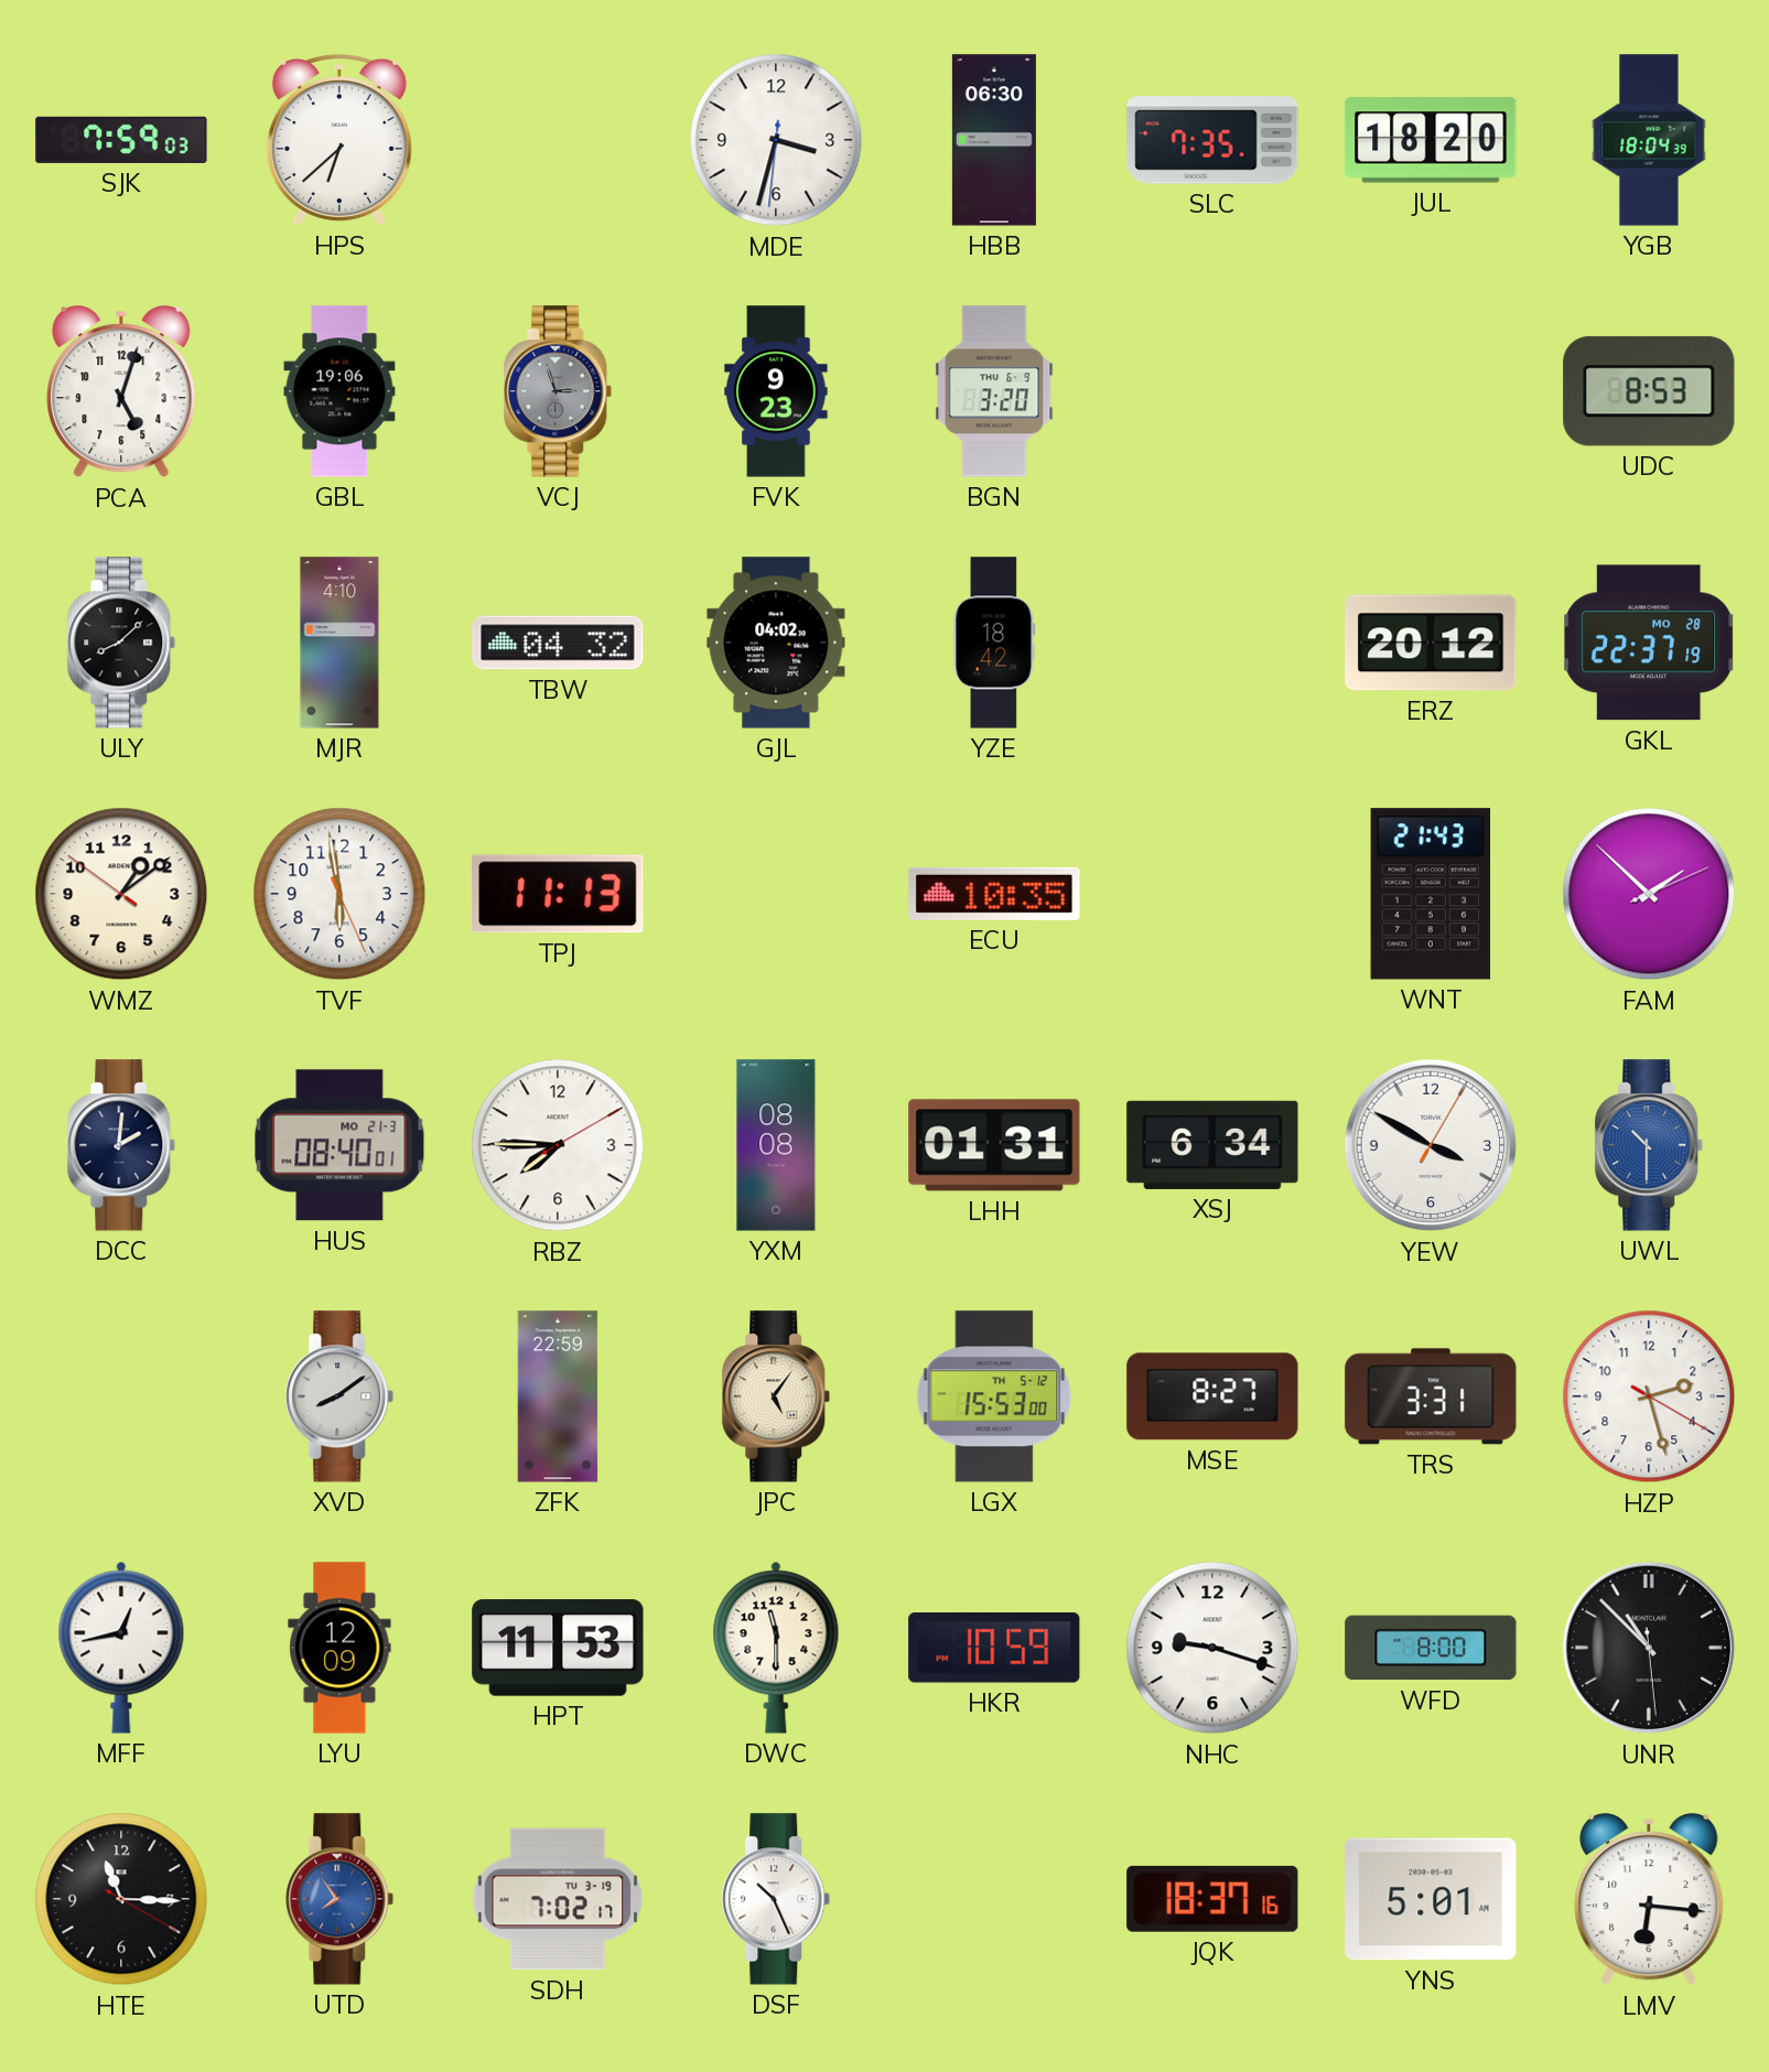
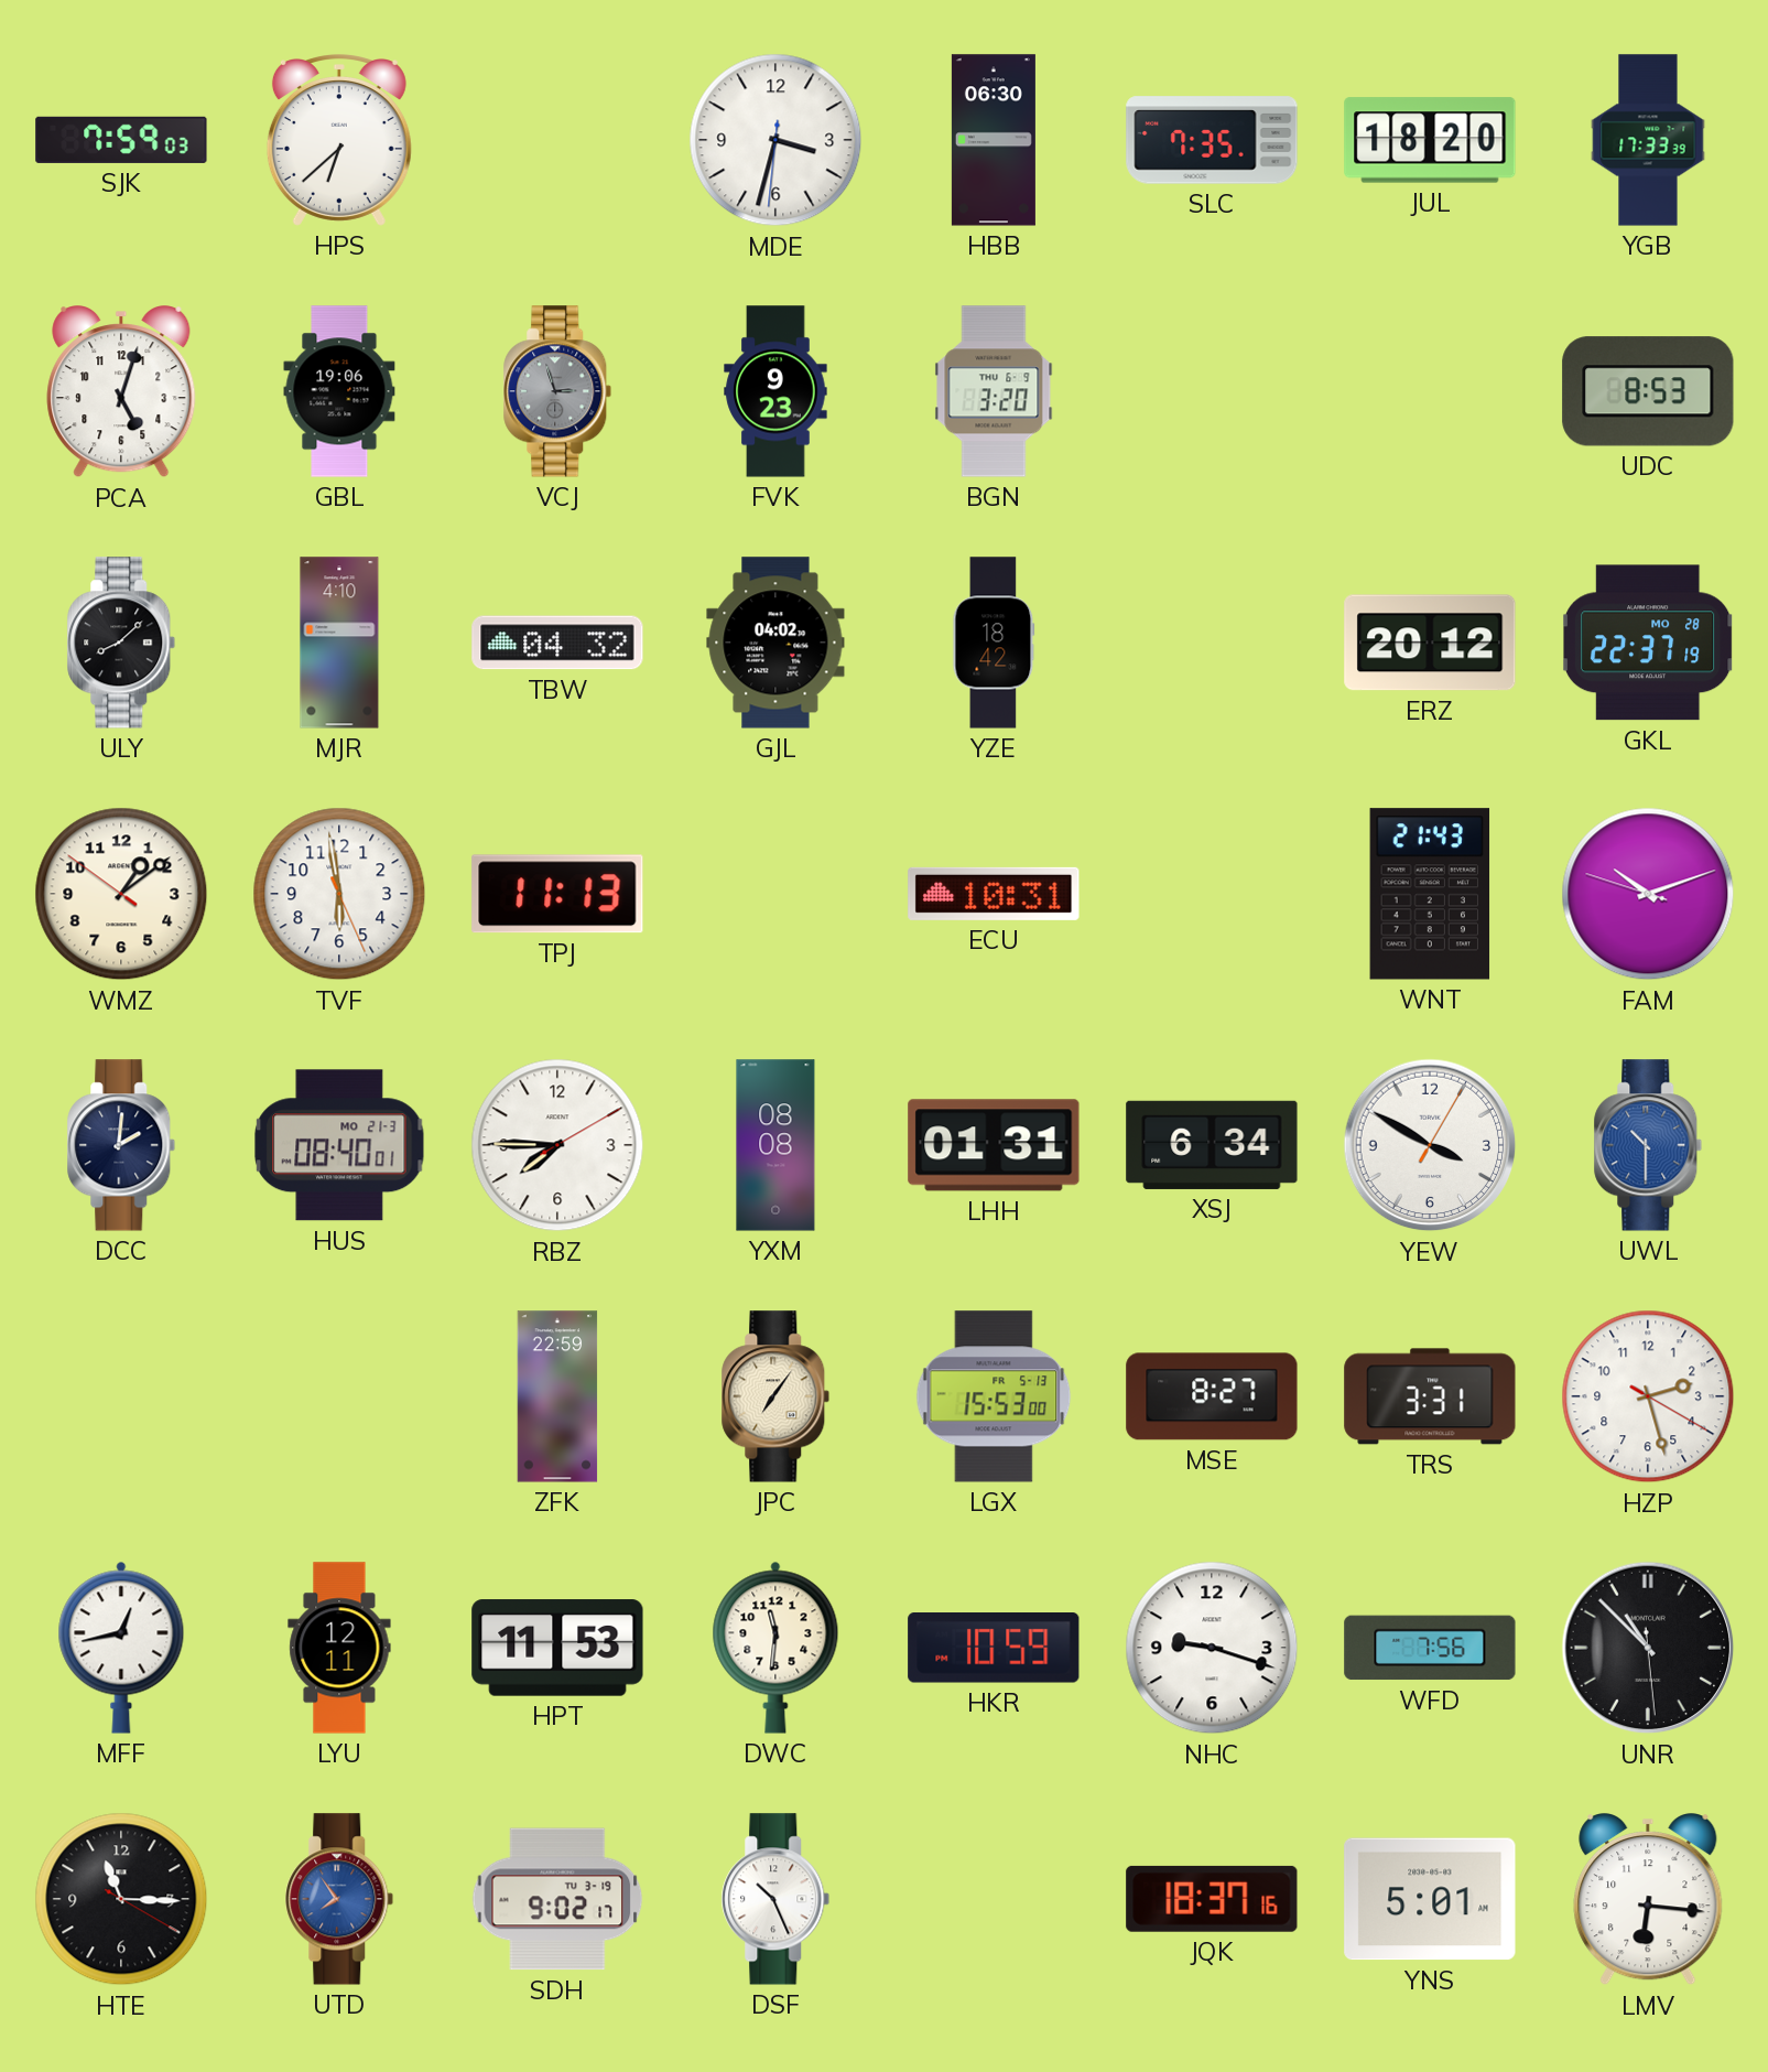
YGB: 18:04 -> 17:33 (1648, 140)
ECU: 10:35 -> 10:31 (994, 894)
FAM: 1:52 -> 10:11 (1648, 894)
XVD: 8:09 -> none (339, 1396)
JPC: 5:06 -> 7:06 (775, 1396)
LGX date: TH 5-12 -> FR 5-13 (994, 1396)
LYU: 12:09 -> 12:11 (339, 1648)
DWC: 11:30 -> 11:31 (775, 1648)
WFD: 8:00 -> 7:56 (1430, 1648)
SDH: 7:02 -> 9:02 (557, 1899)
